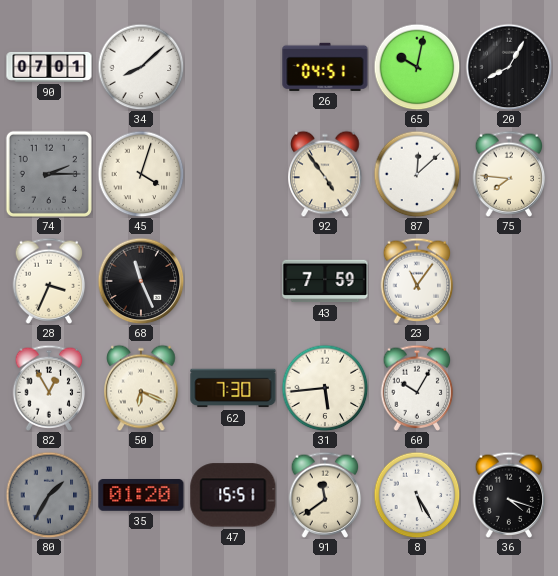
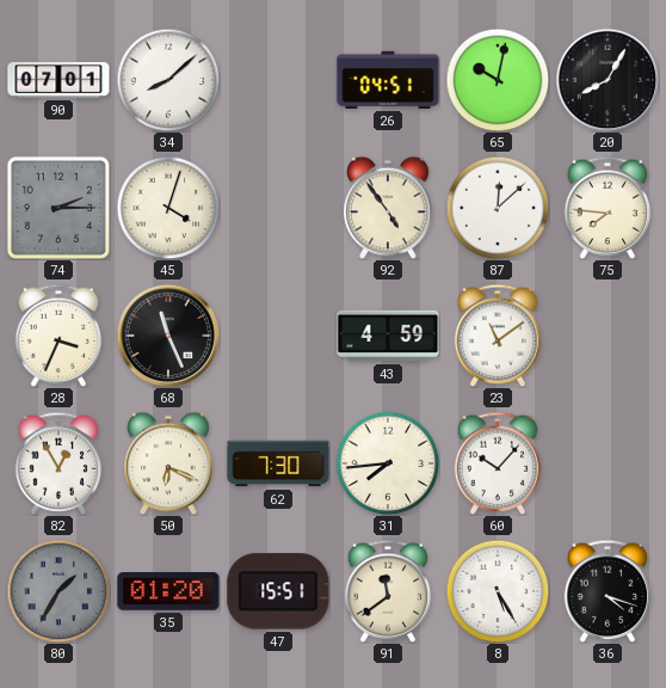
43: 7:59 -> 4:59 (388, 336)
23: 11:06 -> 11:09 (498, 336)
31: 5:44 -> 7:44 (388, 463)
60: 10:05 -> 10:07 (498, 463)
